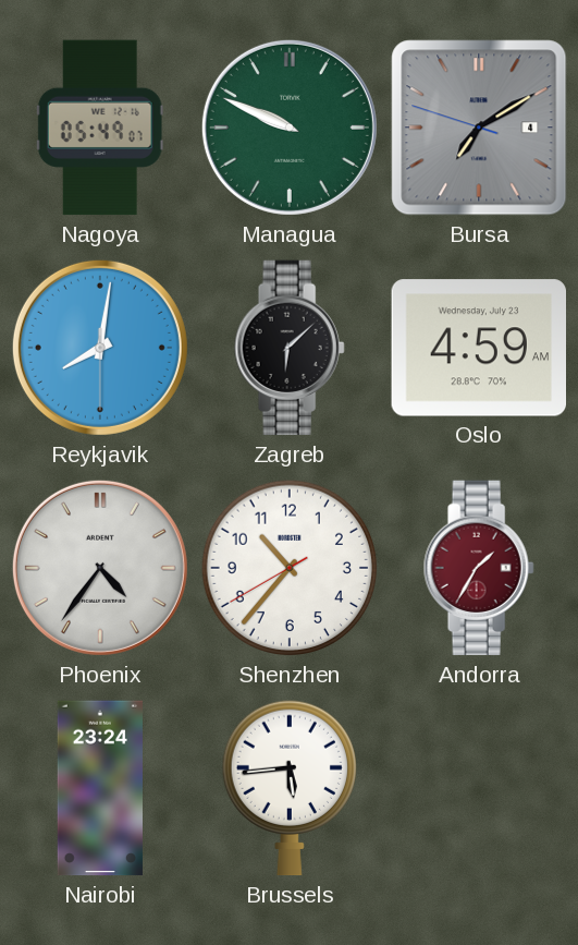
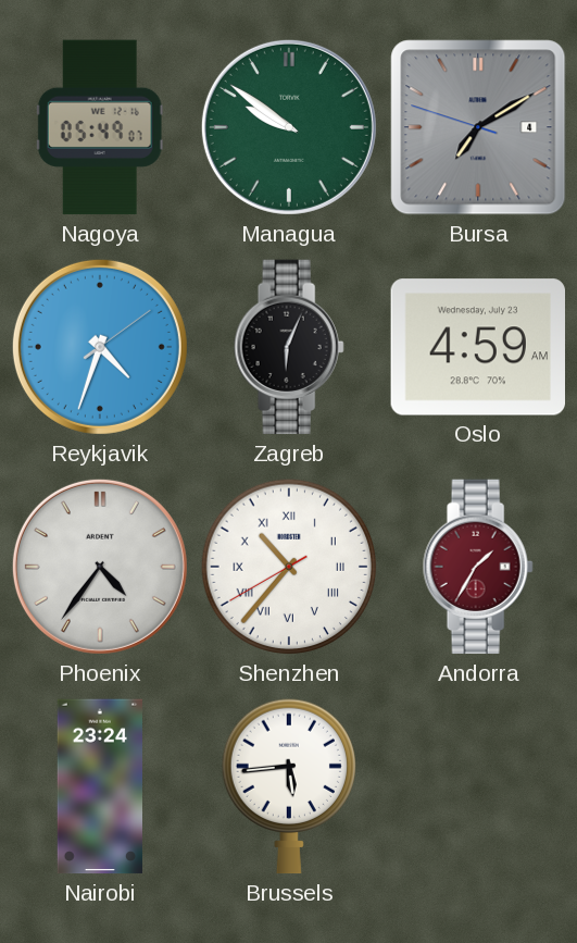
Managua: 9:49 -> 9:51 (289, 127)
Reykjavik: 8:01 -> 4:33 (100, 347)
Zagreb: 6:08 -> 6:04 (289, 347)
Shenzhen numerals: Arabic -> Roman (289, 567)
